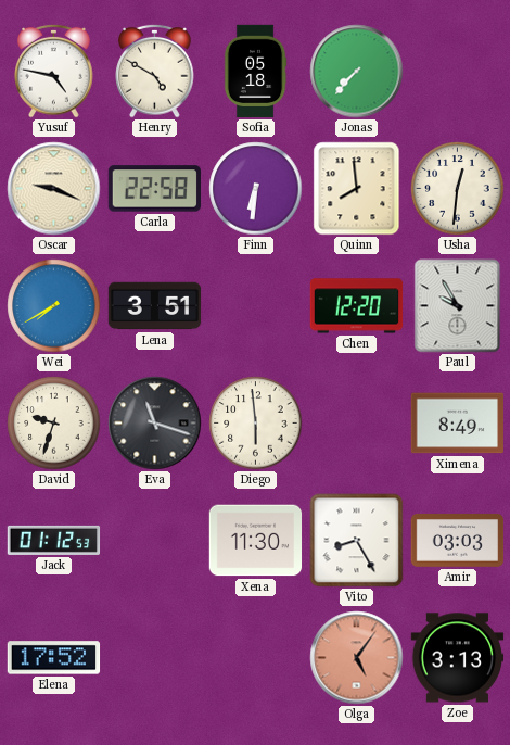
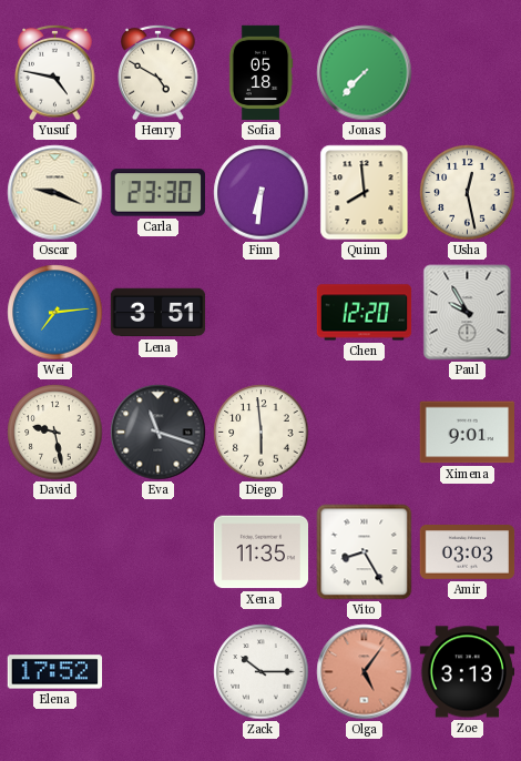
Carla: 22:58 -> 23:30 (157, 193)
Usha: 12:31 -> 12:28 (468, 193)
Wei: 7:40 -> 7:14 (55, 313)
David: 9:33 -> 9:28 (55, 433)
Ximena: 8:49 -> 9:01 (467, 433)
Jack: 01:12 -> none (54, 540)
Xena: 11:30 -> 11:35 (262, 552)
Zack: none -> 10:15 (262, 672)
